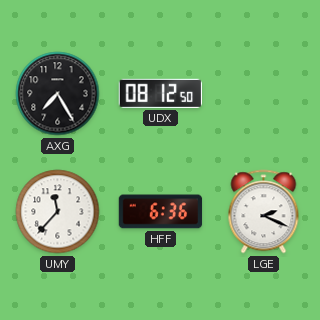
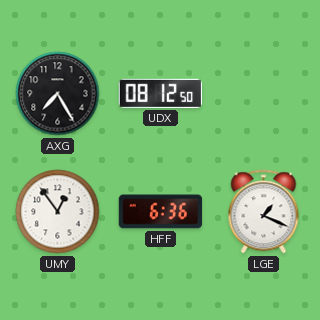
UMY: 11:37 -> 12:54 (58, 212)
LGE: 2:19 -> 1:19 (264, 212)
